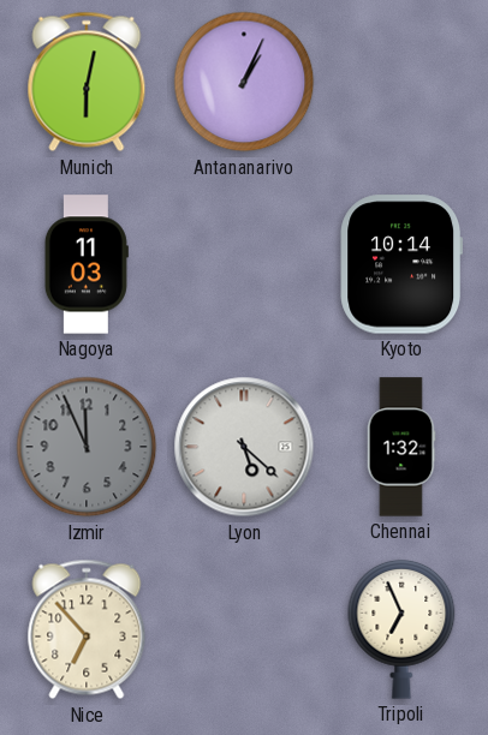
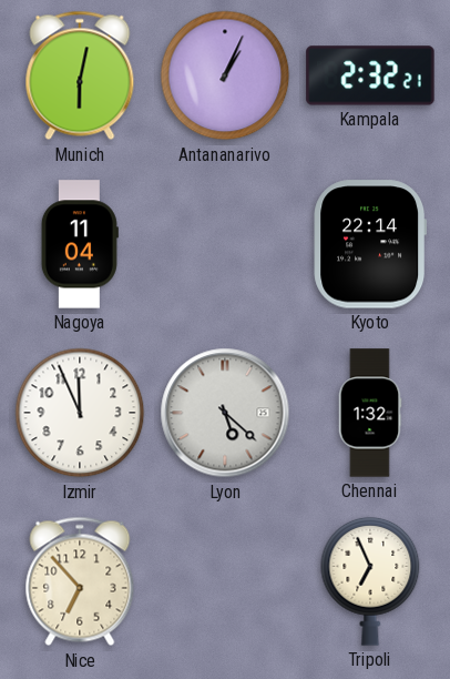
Kampala: none -> 2:32 (370, 75)
Nagoya: 11:03 -> 11:04 (80, 244)
Kyoto: 10:14 -> 22:14 (370, 244)
Izmir dial: grey -> white (80, 413)
